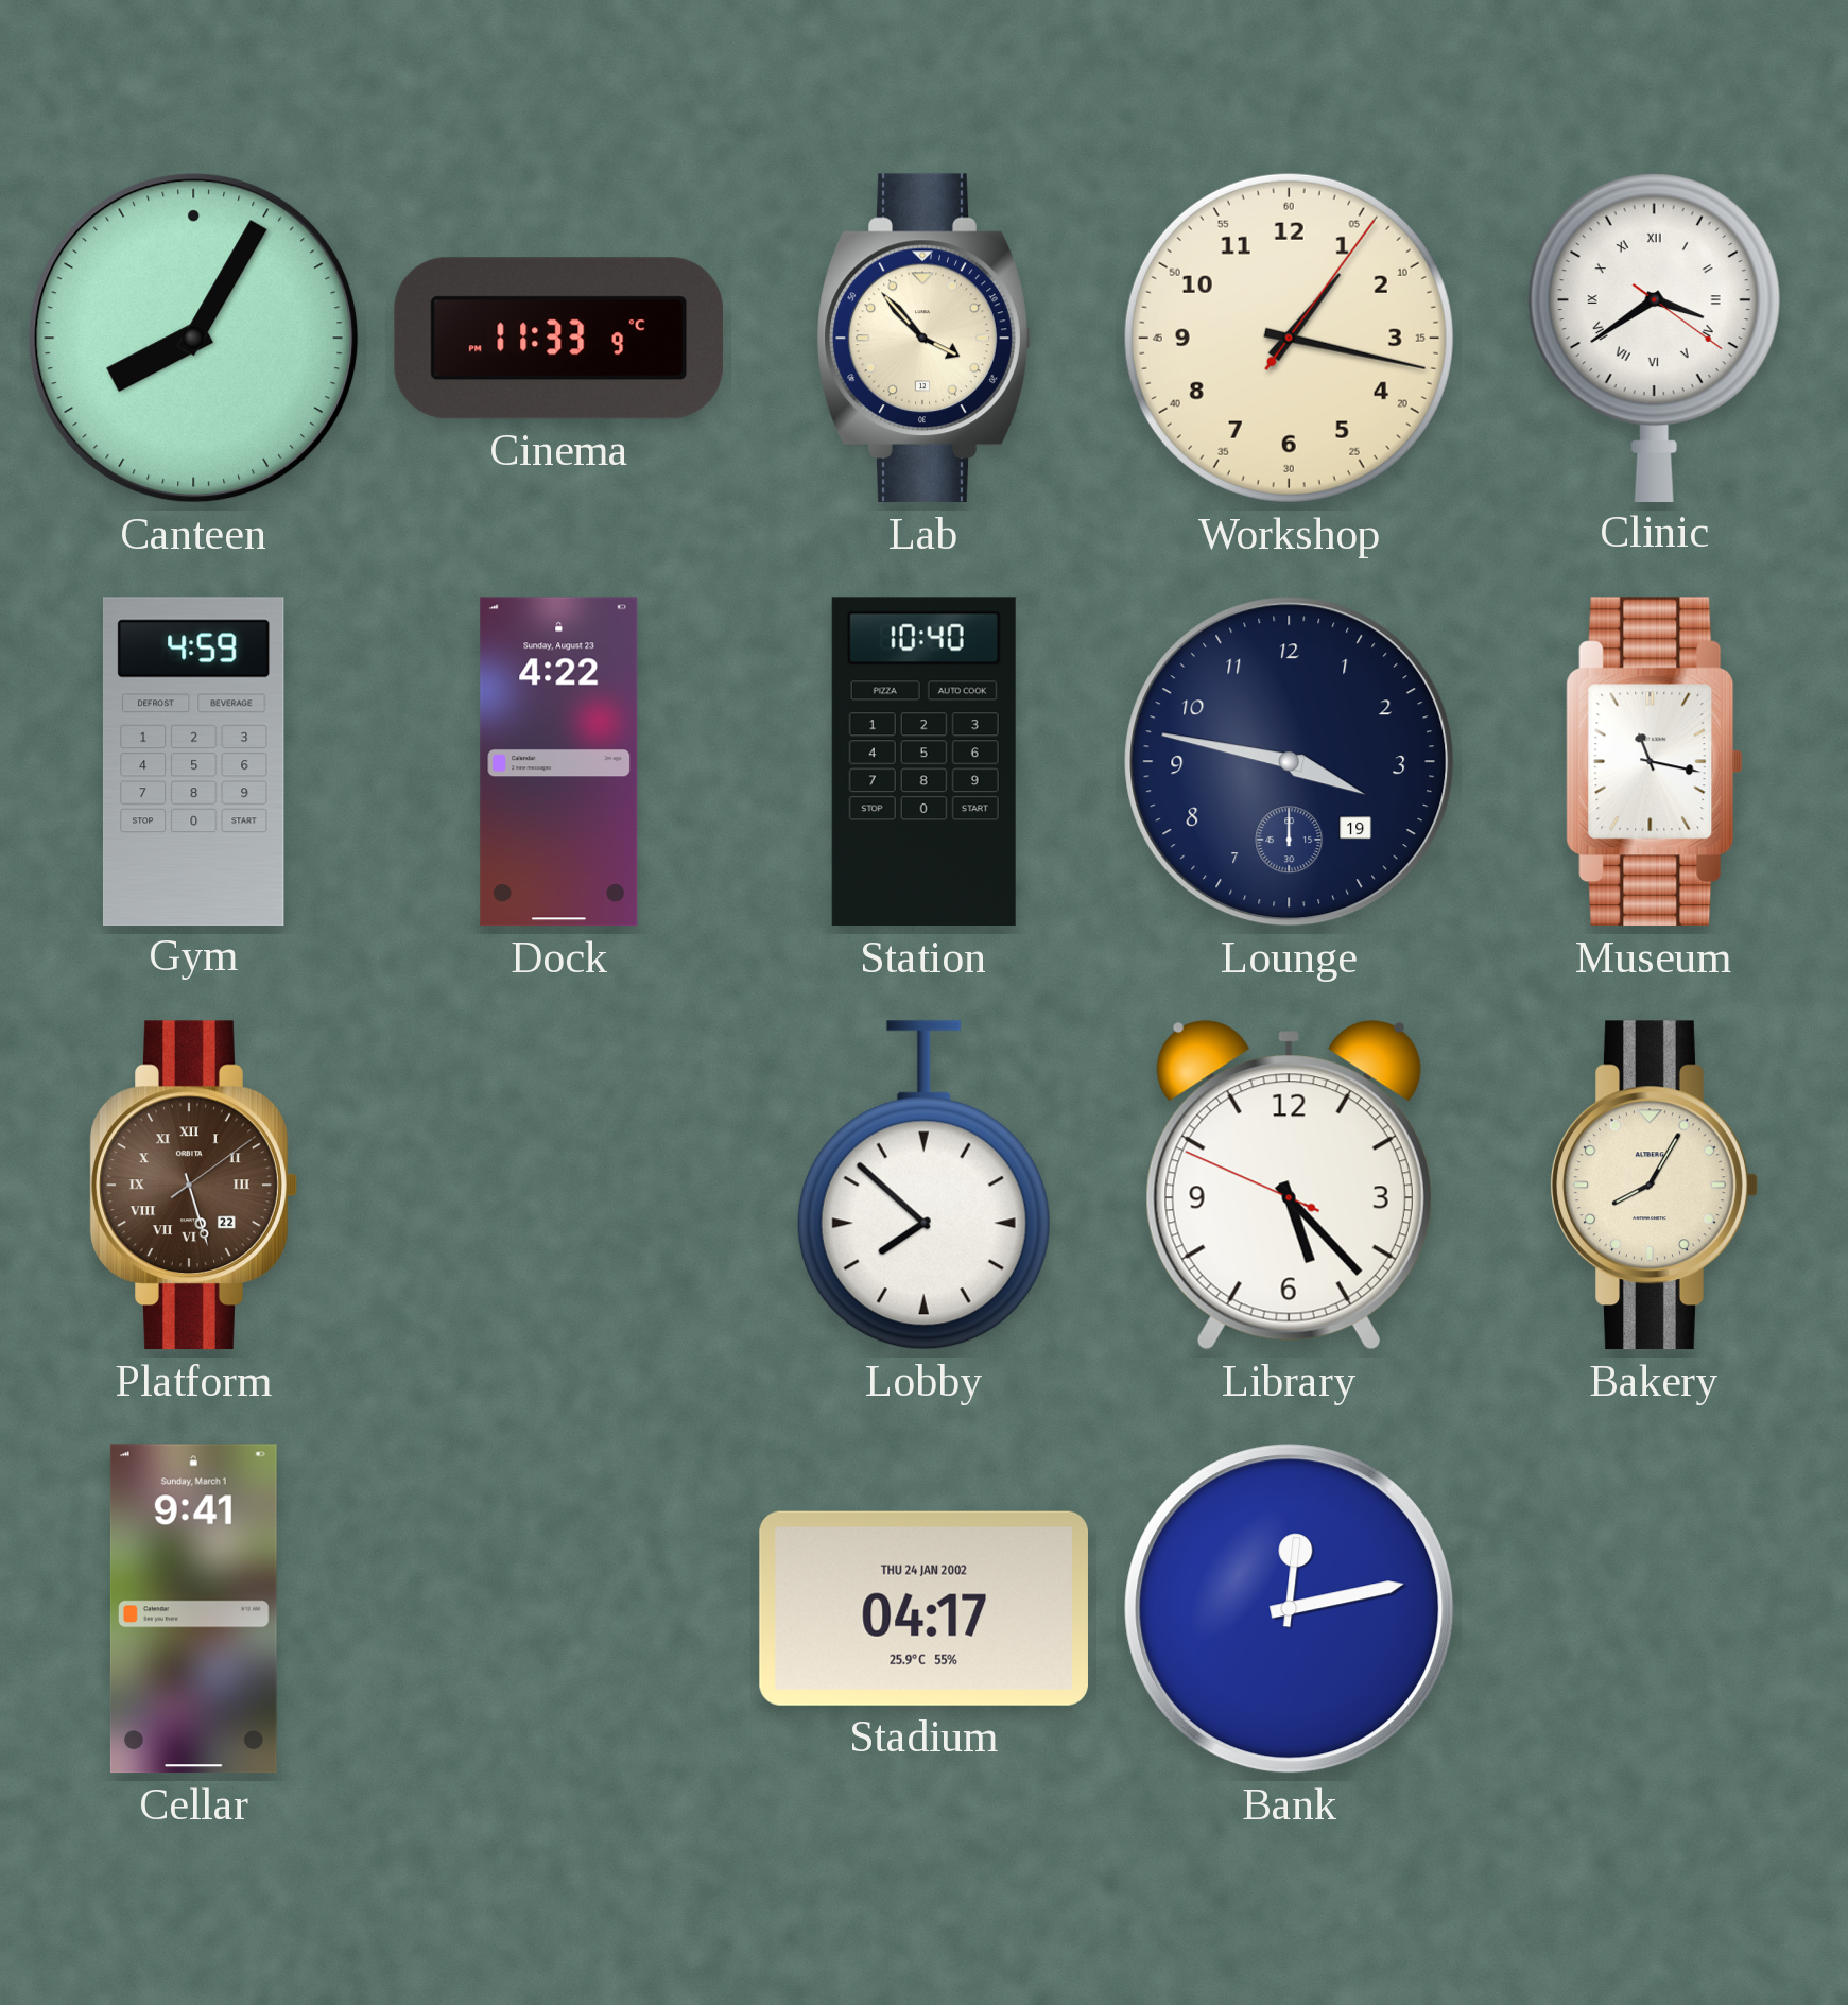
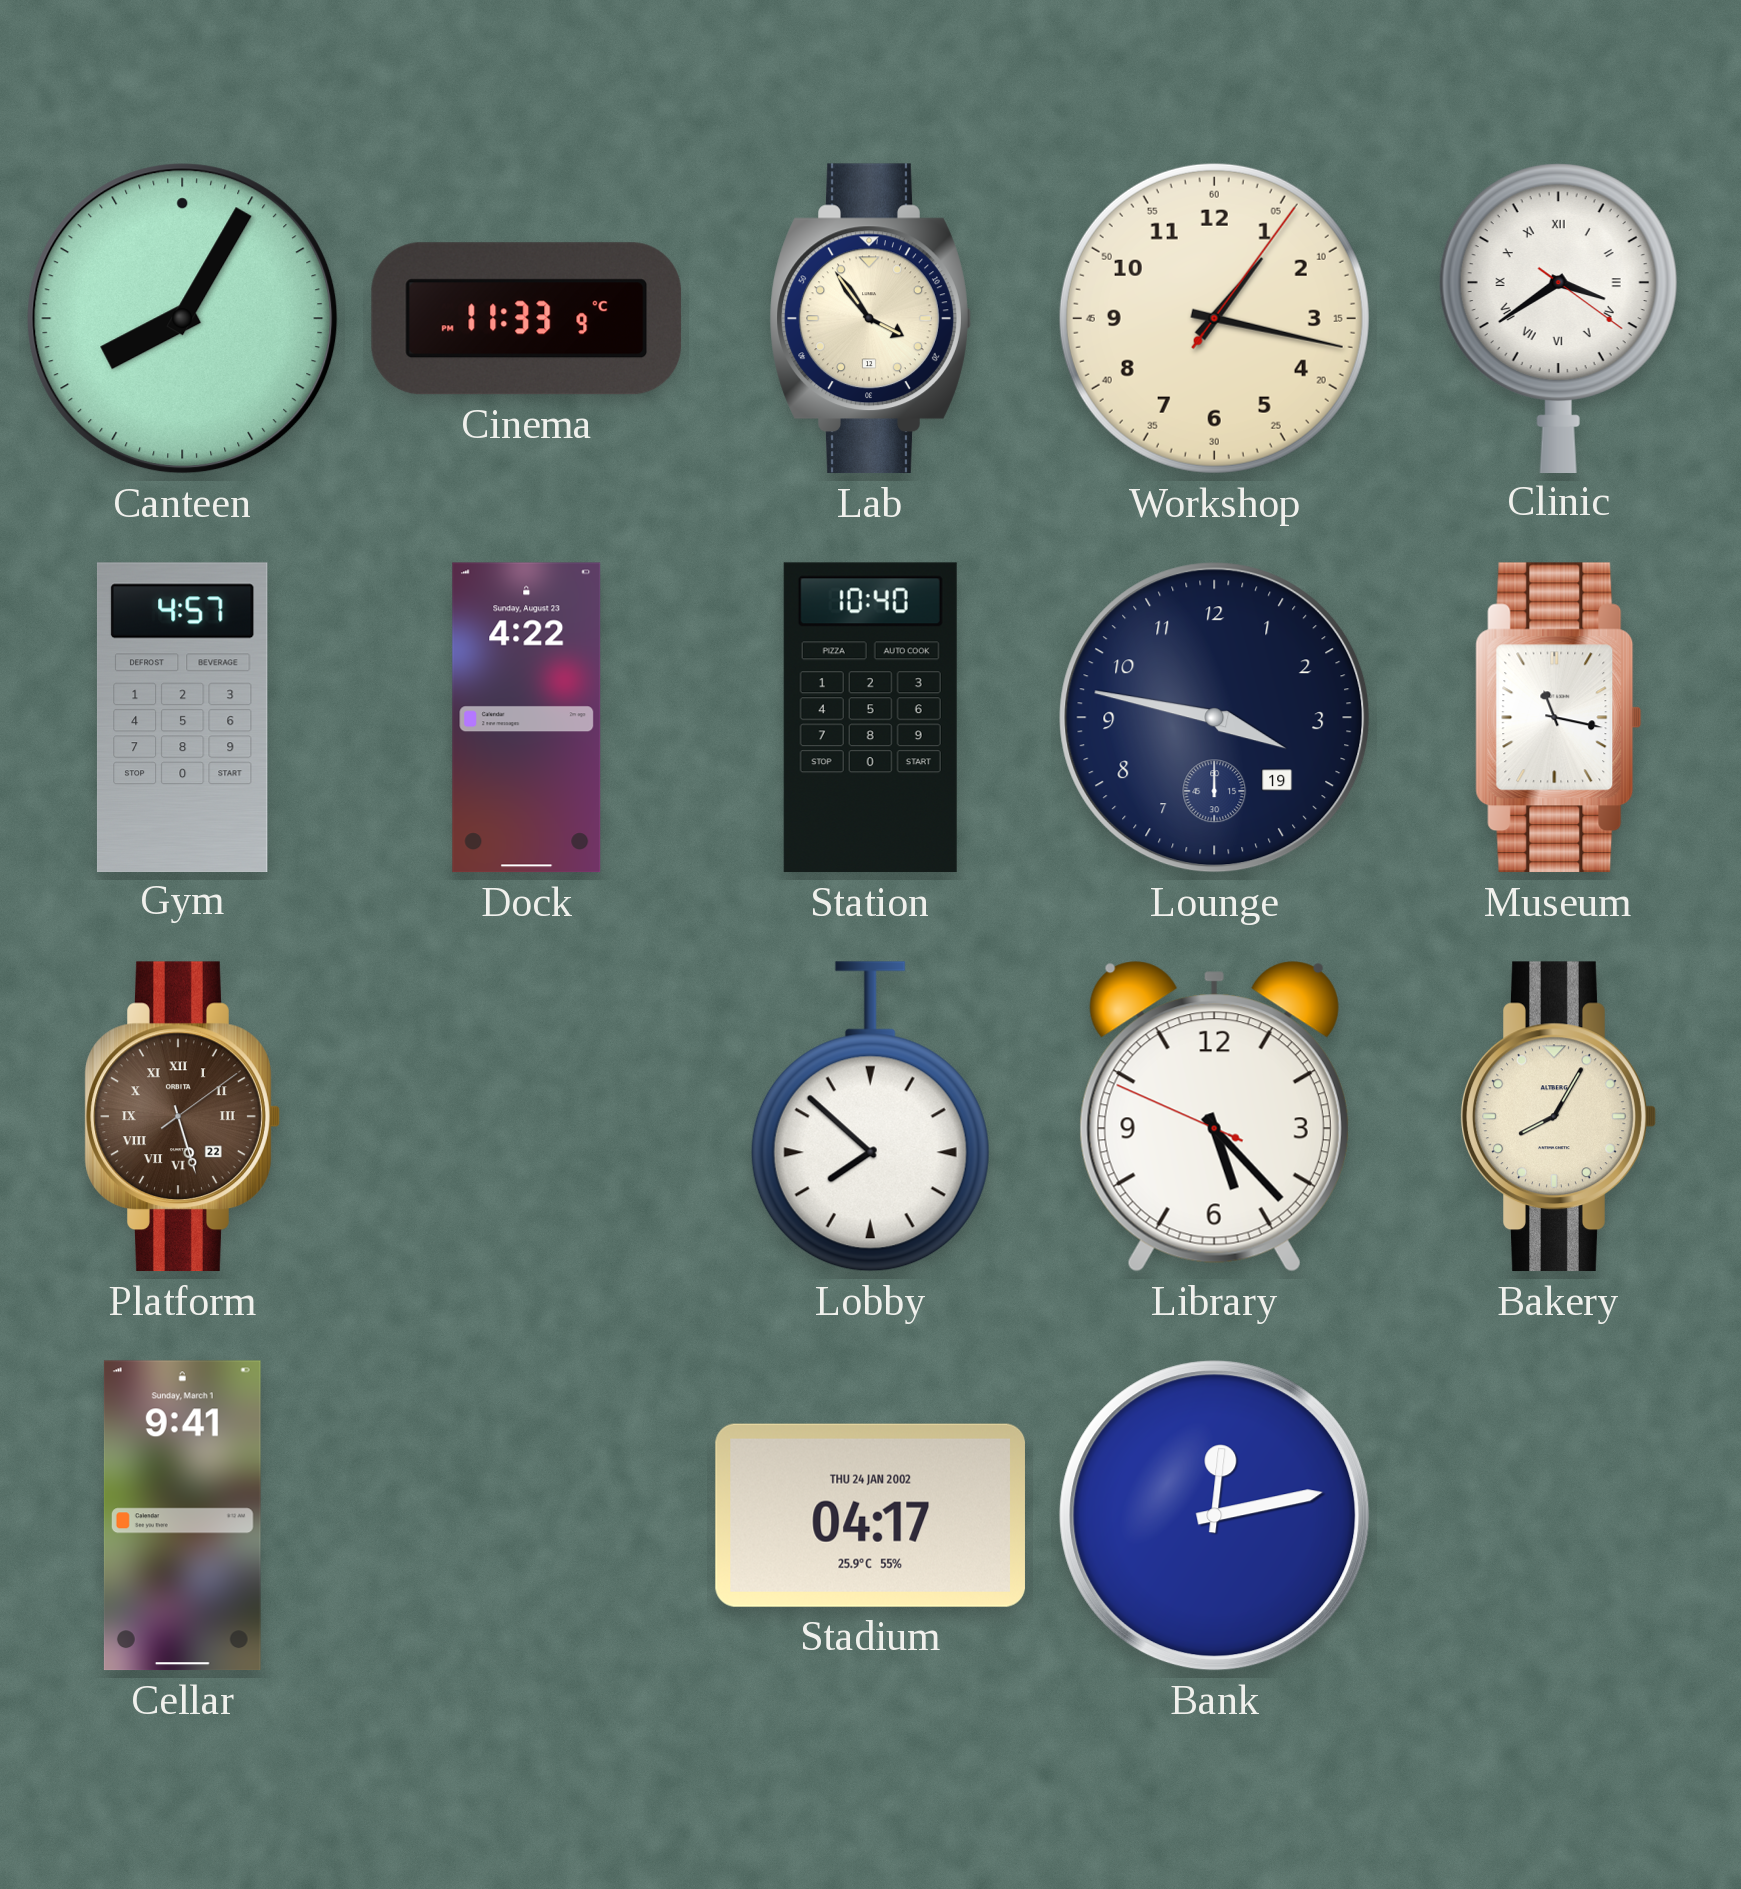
Lab: 3:53 -> 3:54 (870, 319)
Gym: 4:59 -> 4:57 (182, 717)
